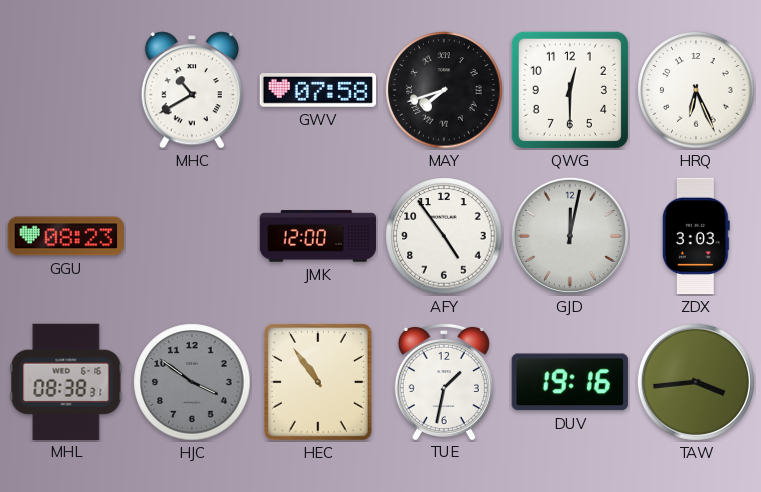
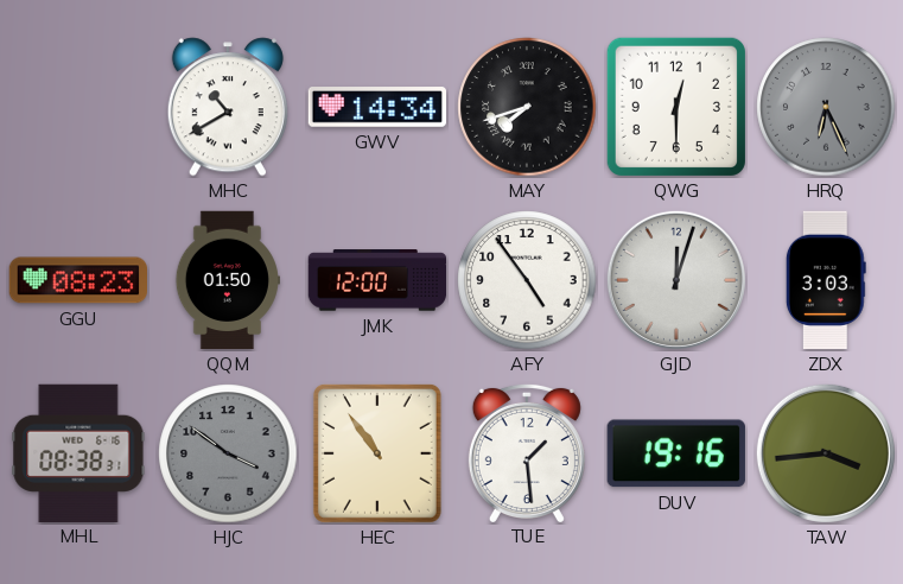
GWV: 07:58 -> 14:34 (377, 107)
HRQ dial: white -> grey (826, 107)
QQM: none -> 01:50 (228, 280)
GJD: 12:02 -> 12:03 (676, 280)
TUE: 1:32 -> 1:29 (527, 452)
